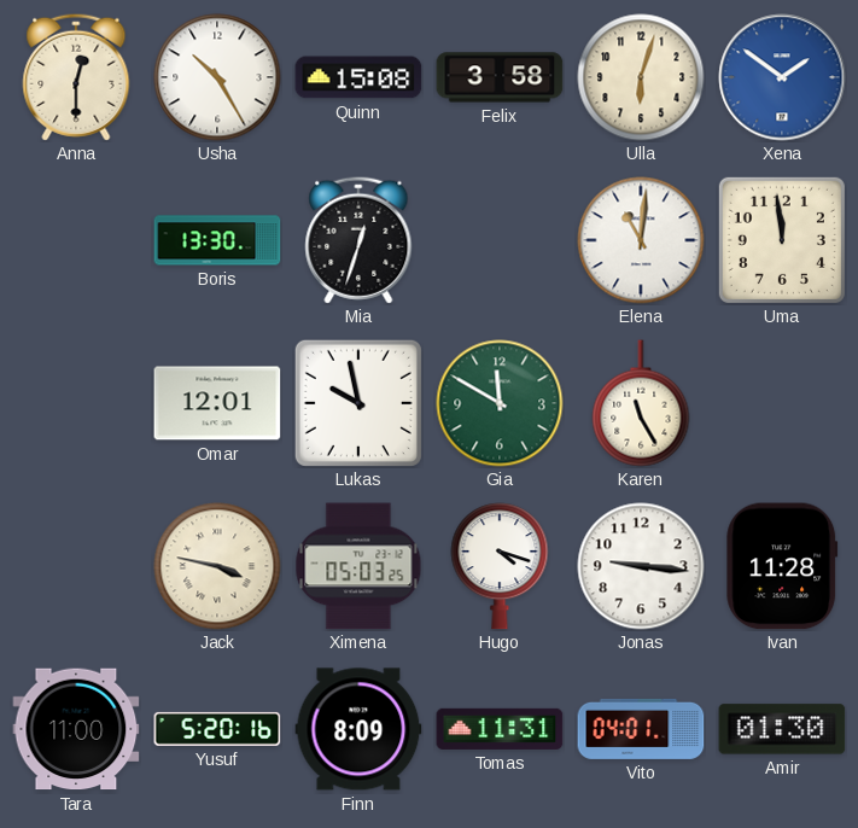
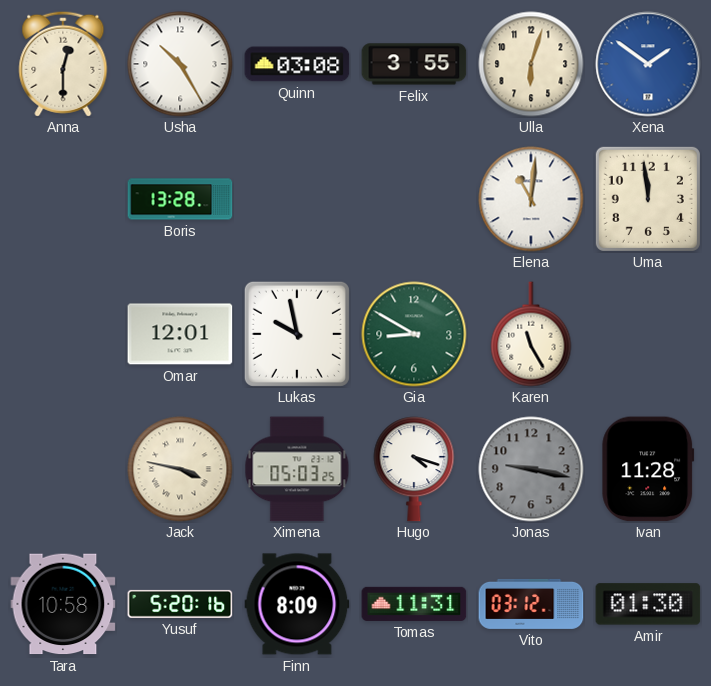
Quinn: 15:08 -> 03:08 (297, 64)
Felix: 3:58 -> 3:55 (414, 64)
Boris: 13:30 -> 13:28 (180, 199)
Mia: 12:33 -> none (358, 240)
Gia: 11:50 -> 8:50 (414, 334)
Jonas: 9:16 -> 9:17 (531, 469)
Jonas dial: white -> grey (531, 469)
Tara: 11:00 -> 10:58 (63, 604)
Vito: 04:01 -> 03:12 (531, 604)
